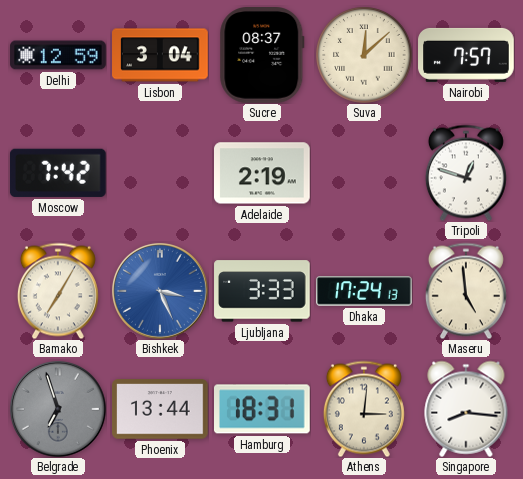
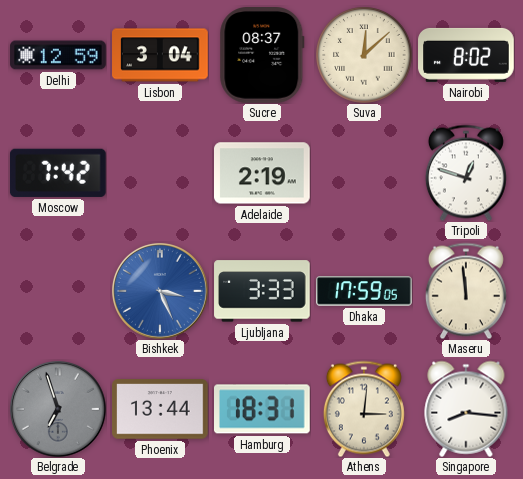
Nairobi: 7:57 -> 8:02 (466, 55)
Bamako: 7:05 -> none (58, 291)
Dhaka: 17:24 -> 17:59 (364, 291)
Maseru: 4:59 -> 11:59 (466, 291)
